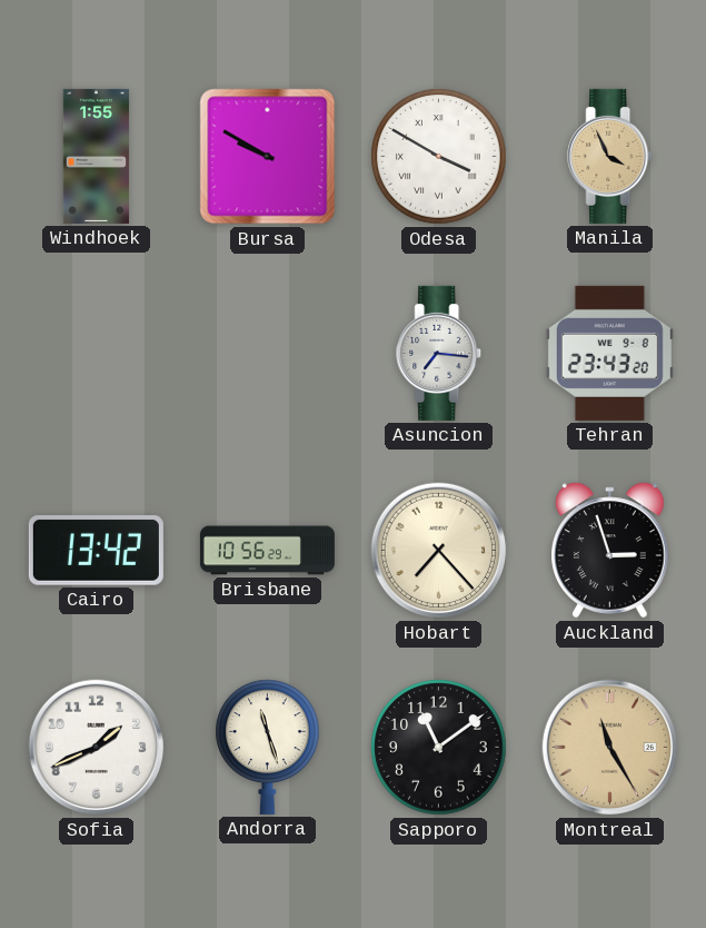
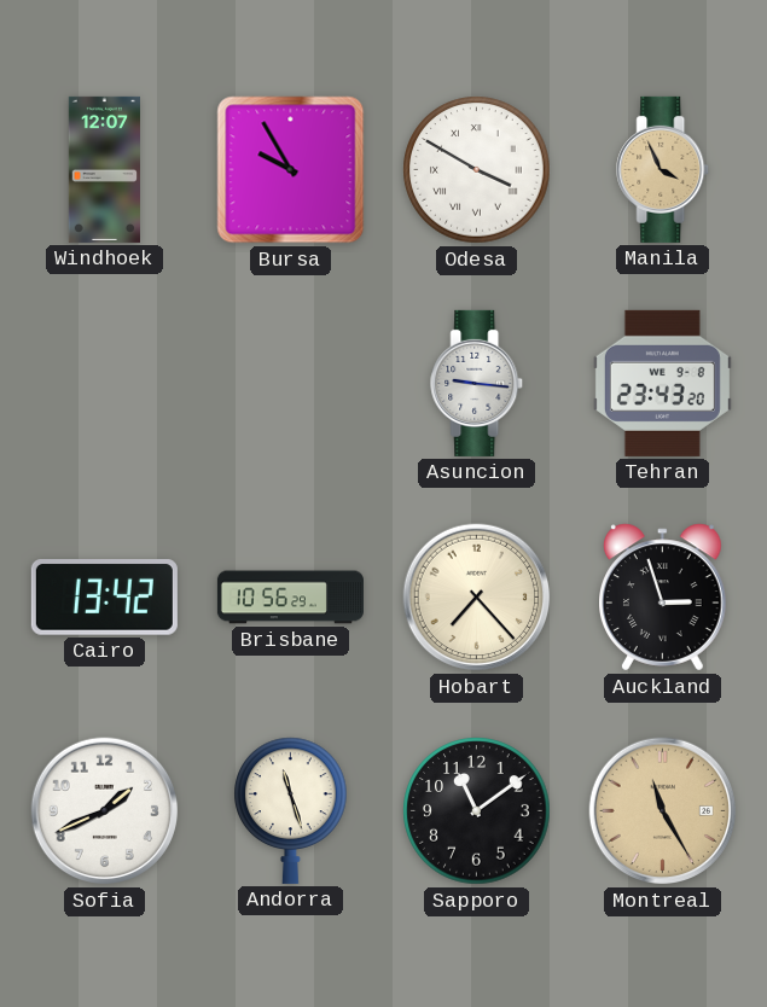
Windhoek: 1:55 -> 12:07 (104, 169)
Bursa: 9:50 -> 9:55 (291, 170)
Asuncion: 7:16 -> 9:16 (477, 383)
